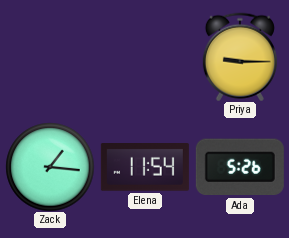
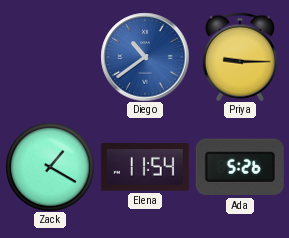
Diego: none -> 10:39 (145, 57)
Zack: 1:16 -> 1:20 (50, 167)
